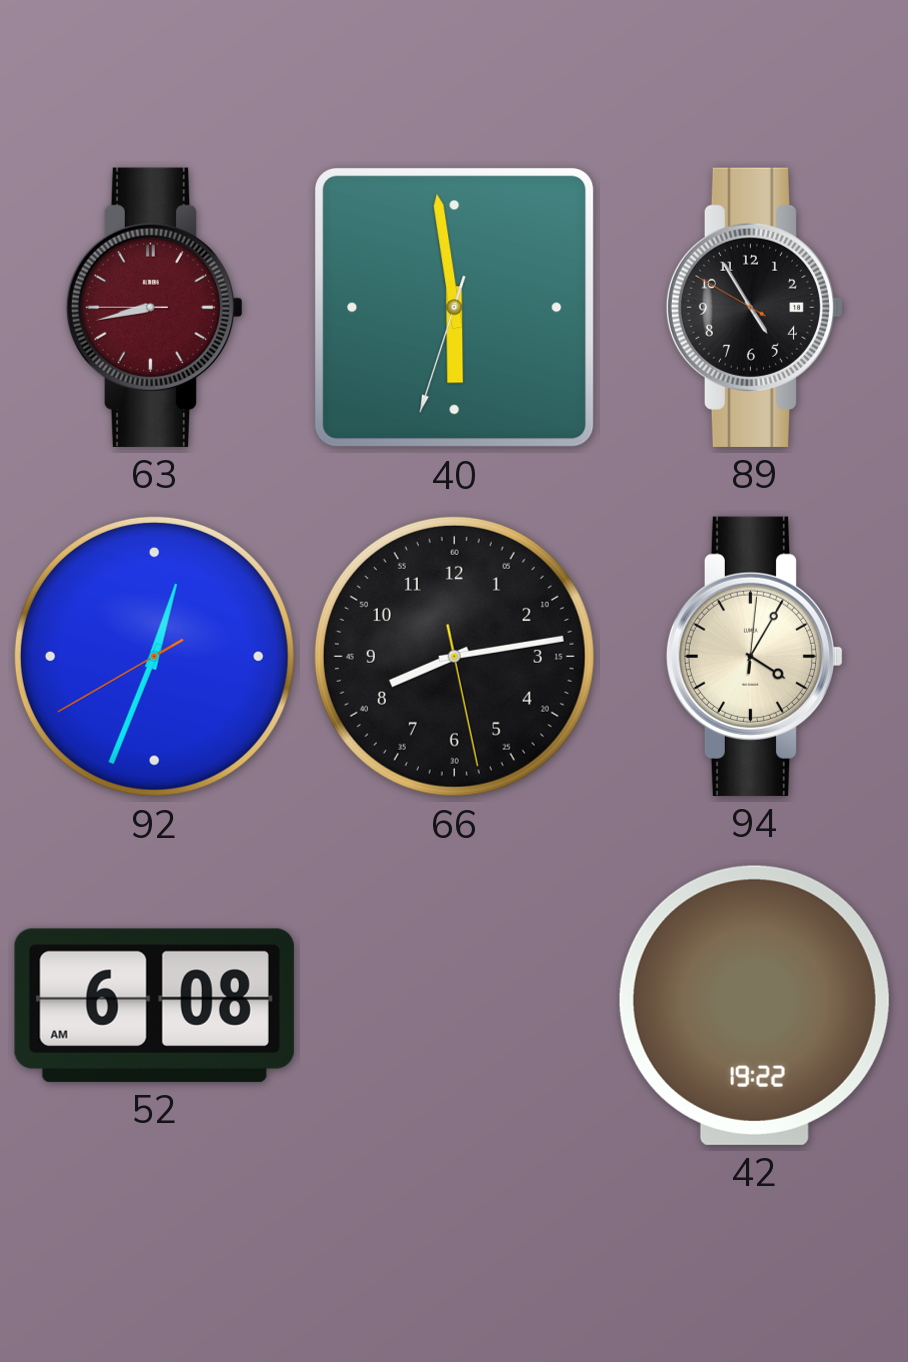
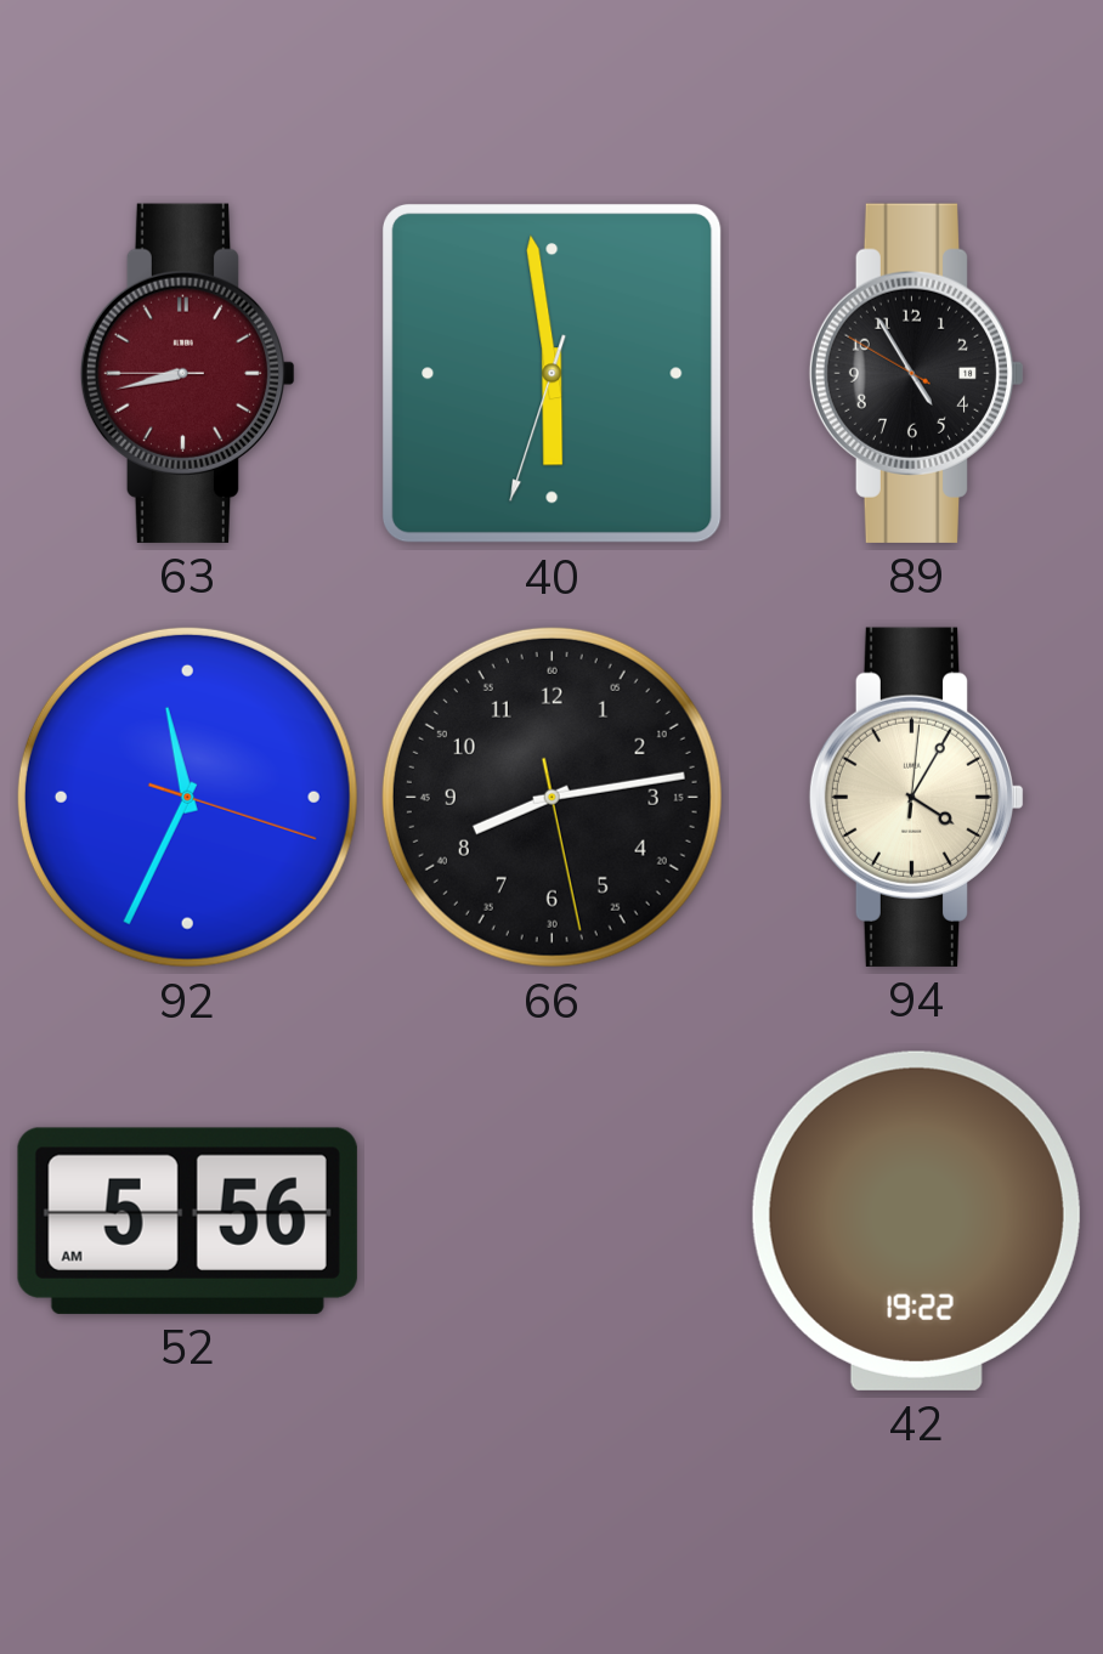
92: 12:33 -> 11:34 (187, 797)
52: 6:08 -> 5:56 (187, 1220)
